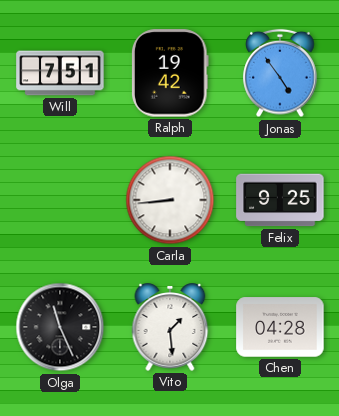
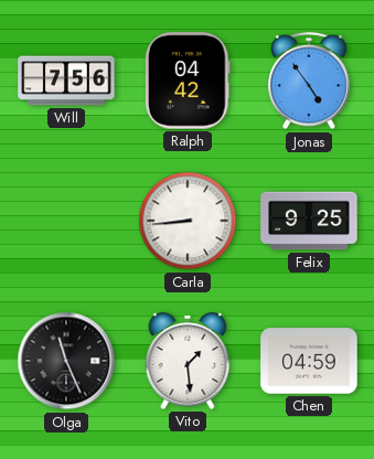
Will: 7:51 -> 7:56 (66, 81)
Ralph: 19:42 -> 04:42 (188, 81)
Chen: 04:28 -> 04:59 (309, 361)
